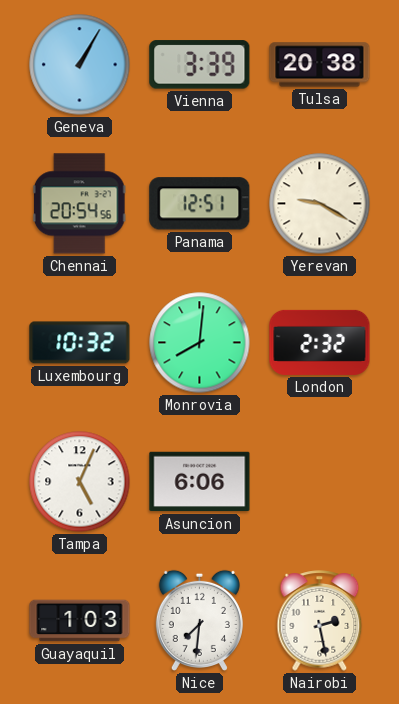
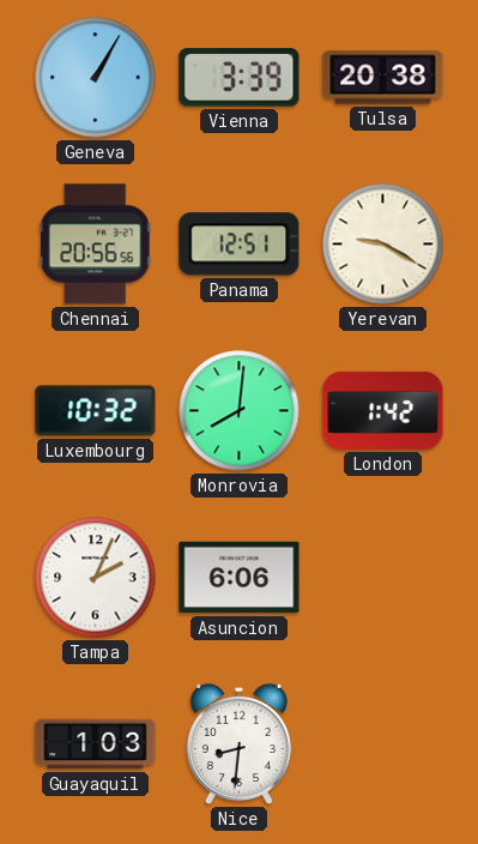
Chennai: 20:54 -> 20:56 (95, 245)
London: 2:32 -> 1:42 (383, 410)
Tampa: 5:04 -> 2:04 (96, 578)
Nice: 7:31 -> 8:31 (238, 743)
Nairobi: 2:28 -> none (320, 621)
